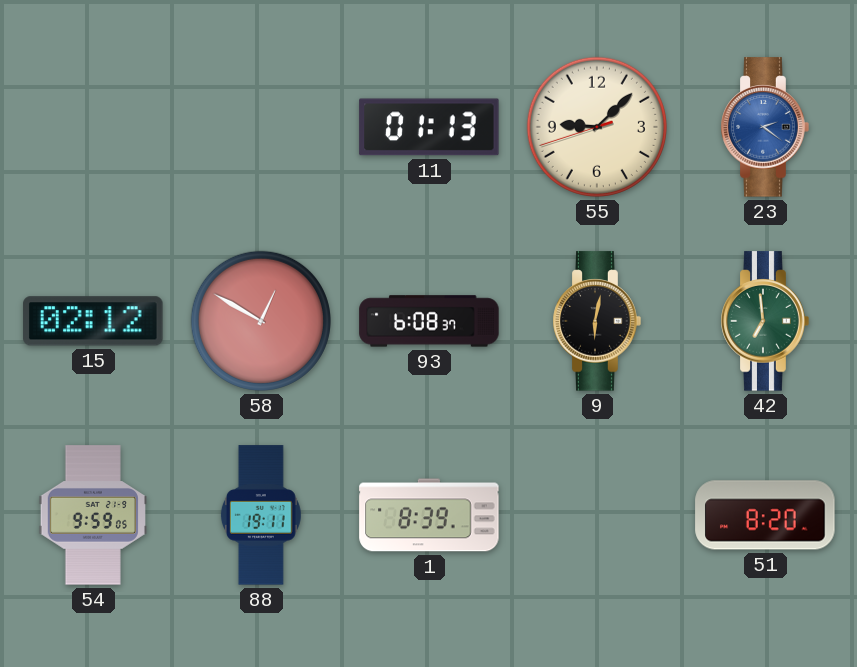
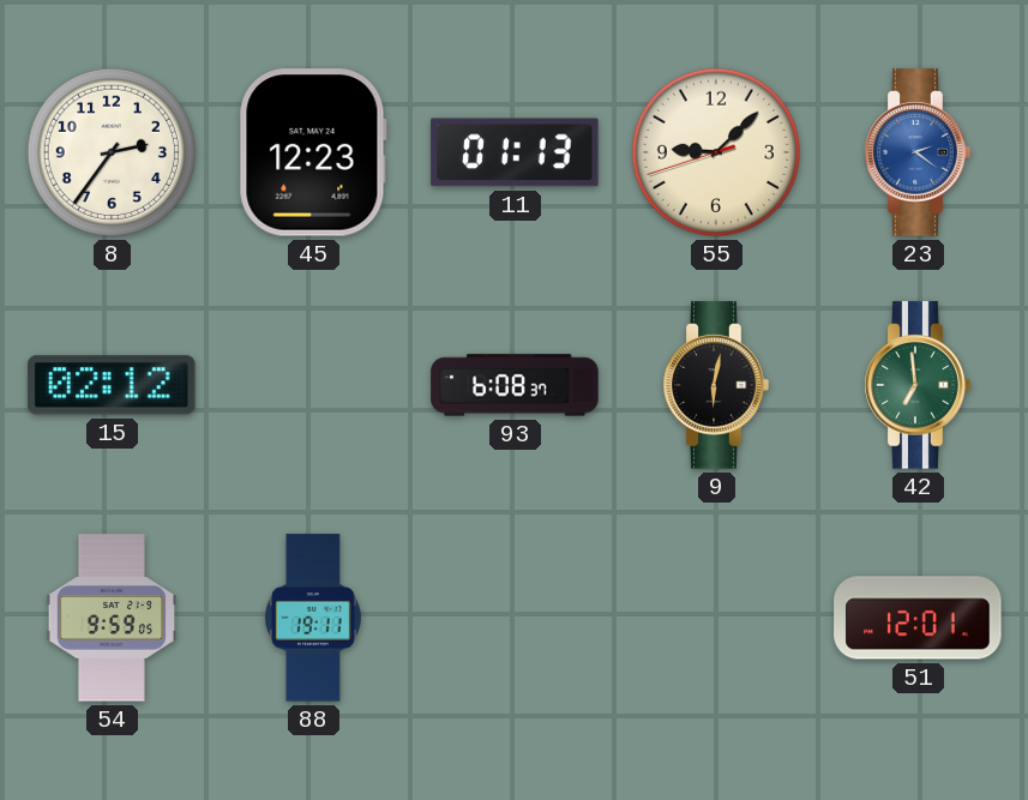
8: none -> 2:36 (112, 152)
45: none -> 12:23 (313, 152)
58: 12:50 -> none (261, 321)
1: 8:39 -> none (429, 515)
51: 8:20 -> 12:01 (918, 618)
